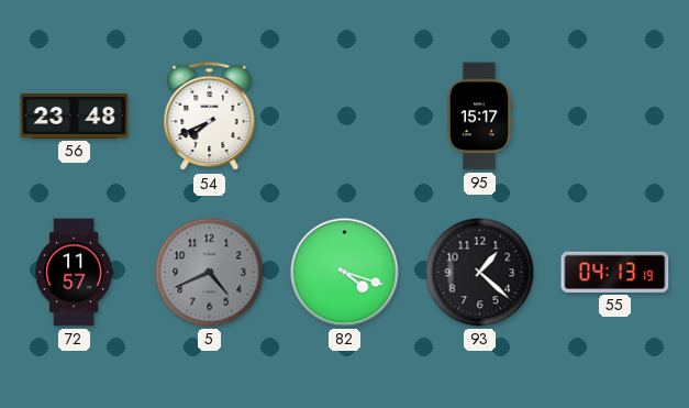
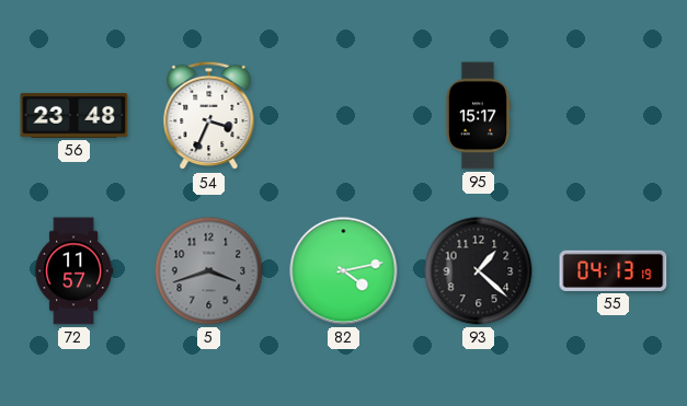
54: 7:41 -> 3:34 (209, 116)
5: 4:41 -> 3:42 (209, 271)
82: 4:18 -> 4:13 (344, 271)
